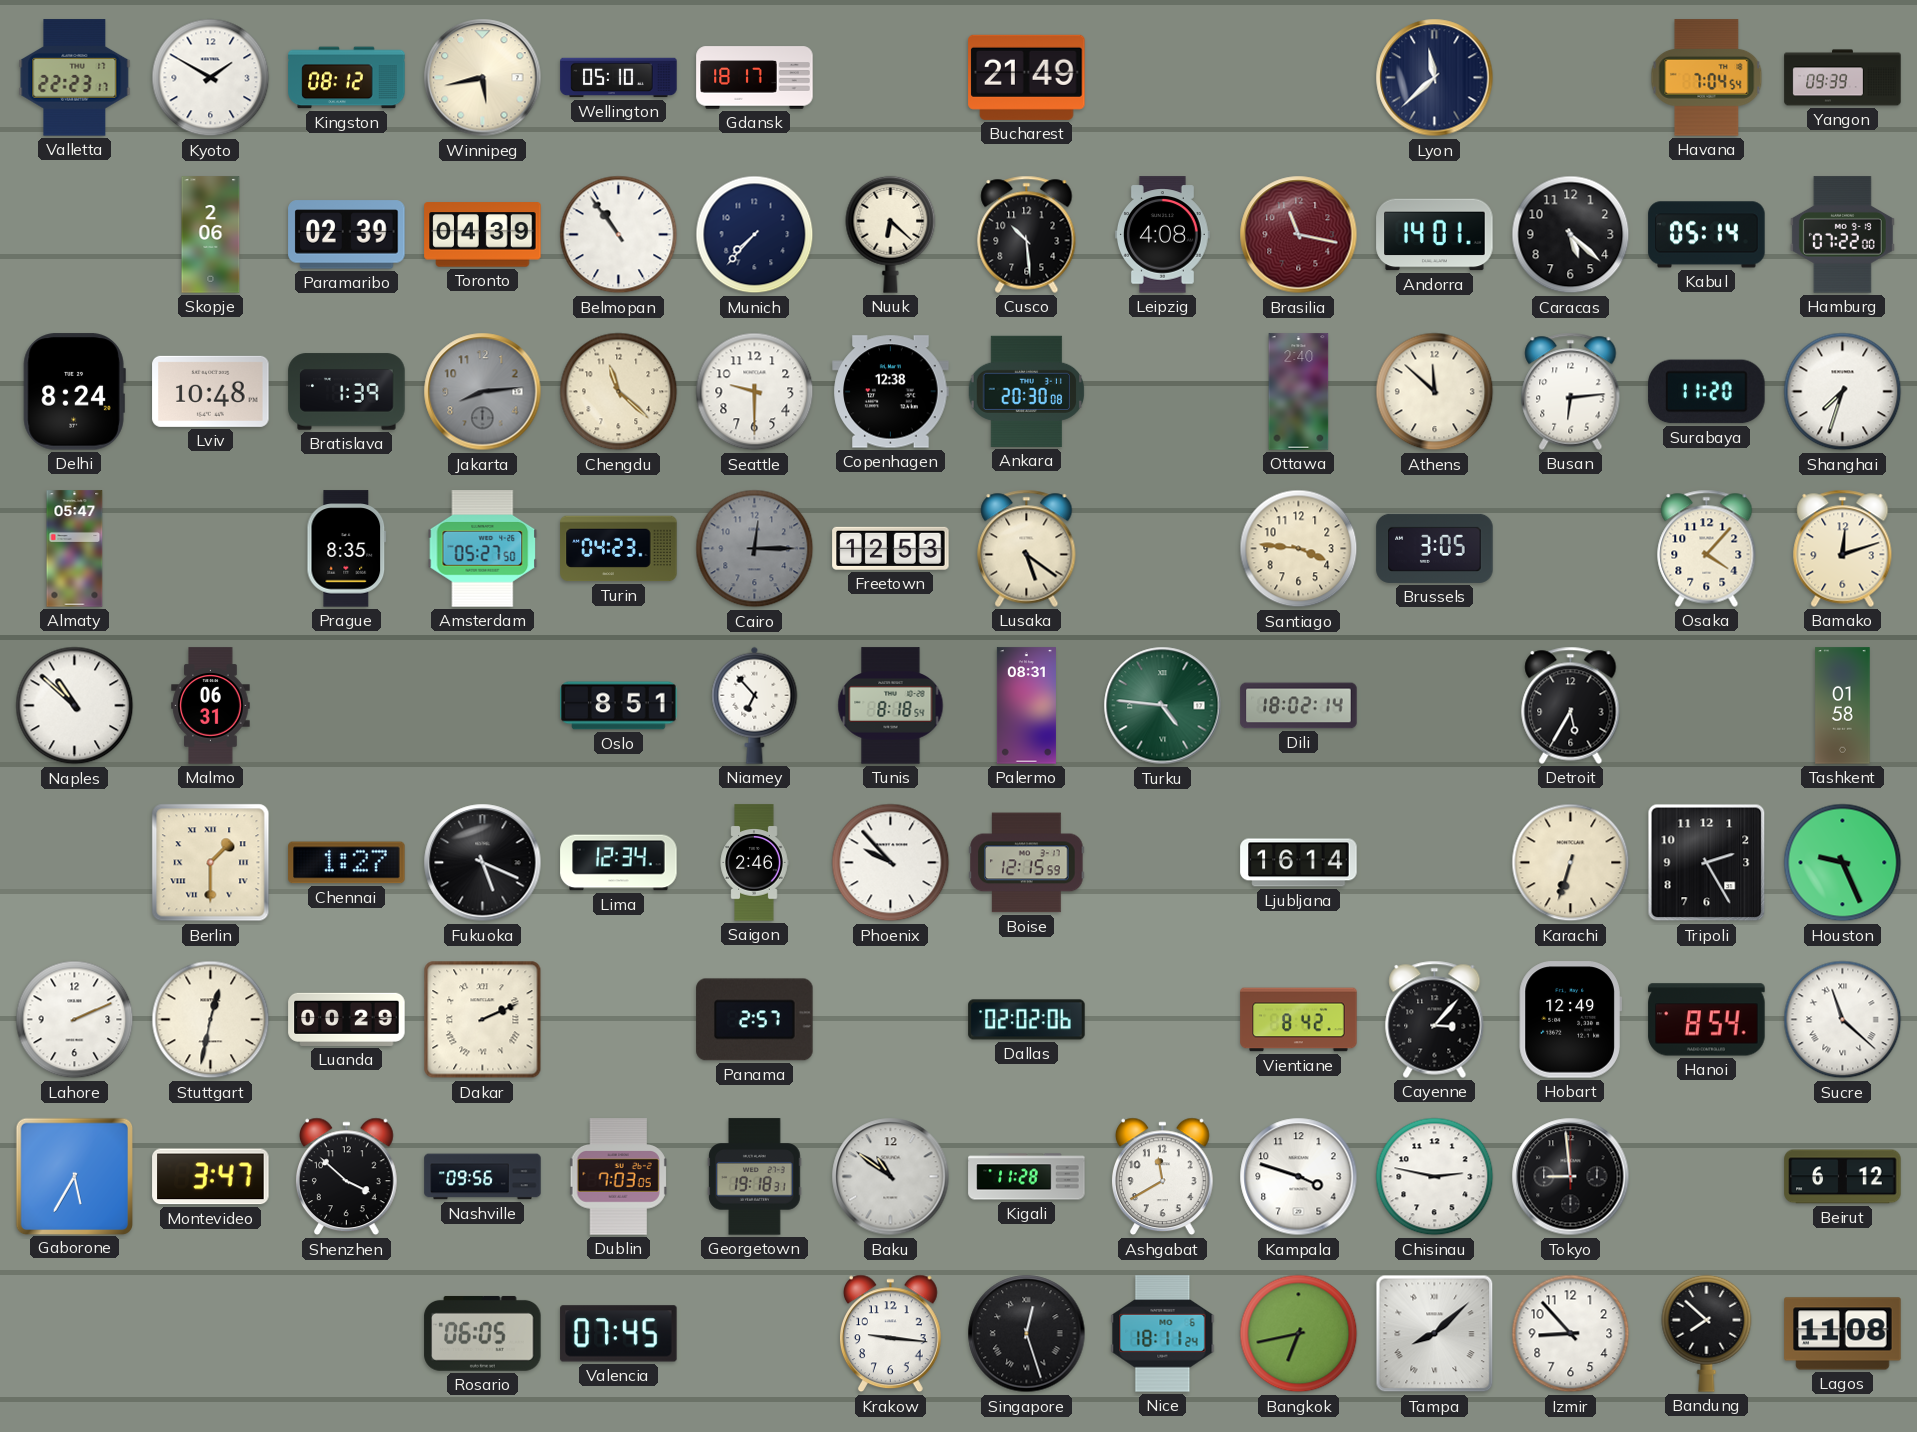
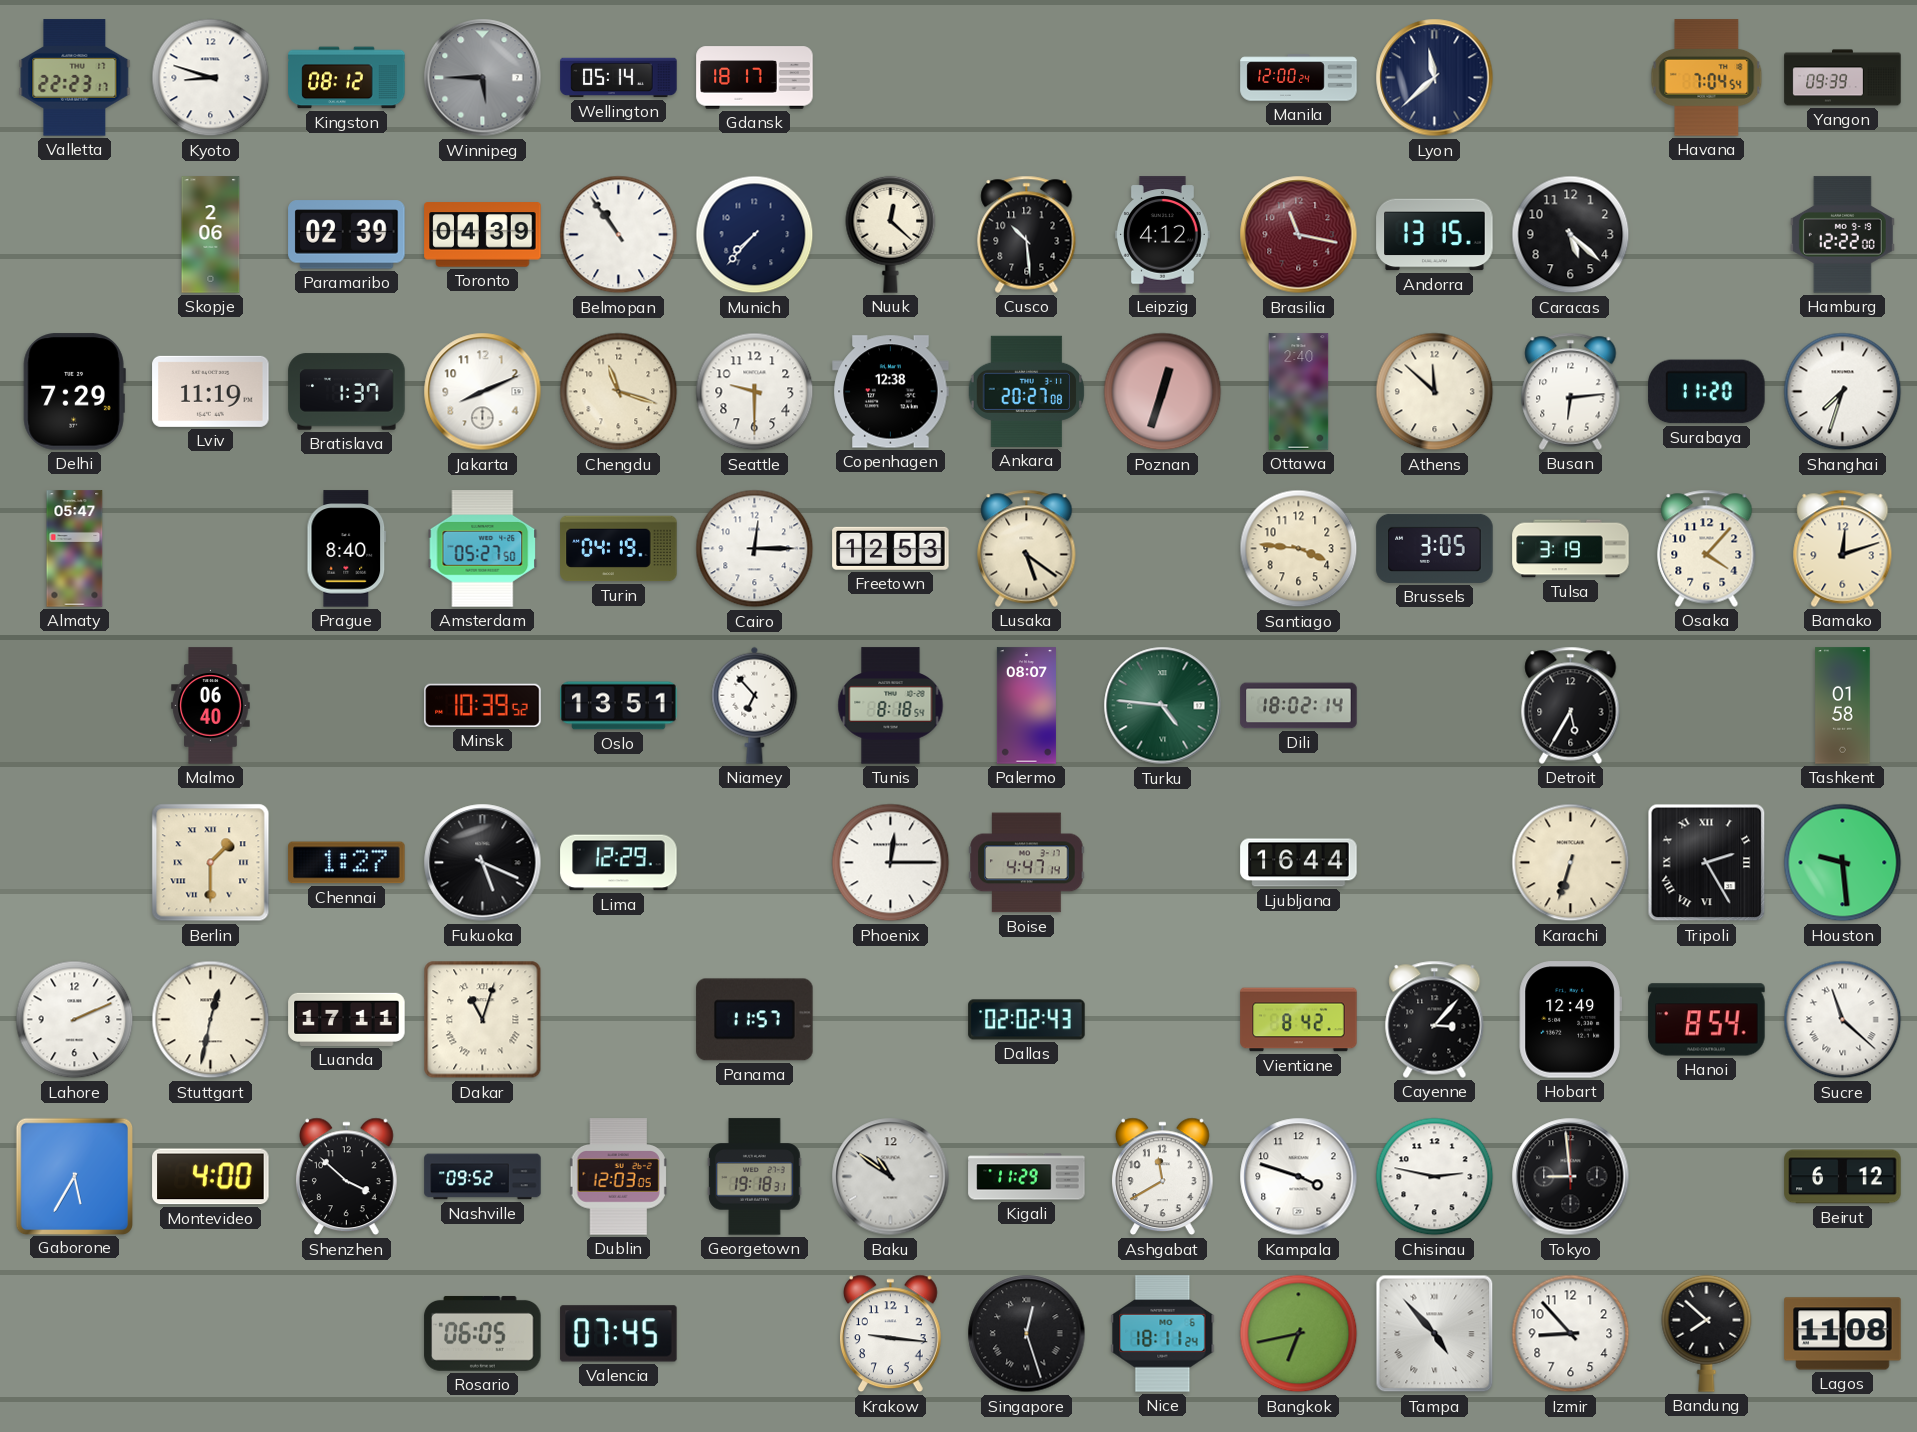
Kyoto: 1:50 -> 8:48 (211, 78)
Winnipeg: 5:43 -> 5:45 (483, 78)
Winnipeg dial: cream -> grey (483, 78)
Wellington: 05:10 -> 05:14 (619, 78)
Bucharest: 21:49 -> none (1027, 77)
Manila: none -> 12:00 (1299, 78)
Nuuk: 6:22 -> 12:22 (891, 234)
Leipzig: 4:08 -> 4:12 (1163, 235)
Andorra: 14:01 -> 13:15 (1435, 235)
Kabul: 05:14 -> none (1707, 235)
Hamburg: 07:22 -> 12:22 (1842, 235)
Delhi: 8:24 -> 7:29 (74, 392)
Lviv: 10:48 -> 11:19 (211, 391)
Bratislava: 1:39 -> 1:37 (347, 392)
Jakarta: 8:14 -> 8:11 (483, 392)
Jakarta dial: grey -> white (483, 392)
Chengdu: 11:22 -> 11:18 (619, 392)
Ankara: 20:30 -> 20:27 (1026, 391)
Poznan: none -> 12:33 (1163, 392)
Prague: 8:35 -> 8:40 (347, 549)
Turin: 04:23 -> 04:19 (619, 549)
Cairo dial: grey -> white (755, 549)
Tulsa: none -> 3:19 (1571, 549)
Naples: 10:52 -> none (75, 706)
Malmo: 06:31 -> 06:40 (211, 706)
Minsk: none -> 10:39 (483, 705)
Oslo: 8:51 -> 13:51 (619, 706)
Palermo: 08:31 -> 08:07 (1026, 706)
Lima: 12:34 -> 12:29 (619, 863)
Saigon: 2:46 -> none (754, 863)
Phoenix: 9:53 -> 12:15 (891, 863)
Boise: 12:15 -> 4:47 (1027, 863)
Ljubljana: 16:14 -> 16:44 (1299, 863)
Tripoli numerals: Arabic -> Roman (1707, 863)
Houston: 9:26 -> 9:29 (1843, 863)
Luanda: 00:29 -> 17:11 (347, 1019)
Dakar: 2:11 -> 11:03 (483, 1020)
Panama: 2:57 -> 11:57 (755, 1020)
Dallas: 02:02:06 -> 02:02:43 (1027, 1020)
Montevideo: 3:47 -> 4:00 (211, 1177)
Nashville: 09:56 -> 09:52 (483, 1177)
Dublin: 7:03 -> 12:03 (619, 1177)
Kigali: 11:28 -> 11:29 (1027, 1177)
Tampa: 8:08 -> 4:53 (1435, 1334)
